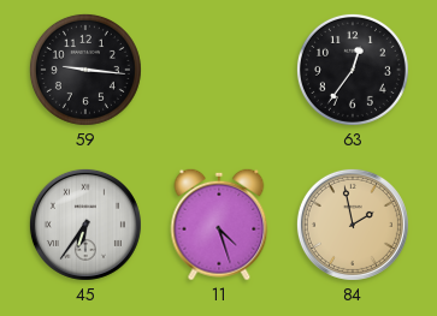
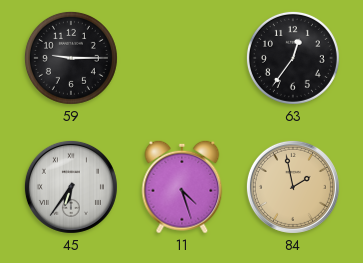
59: 9:16 -> 9:15 (71, 58)
